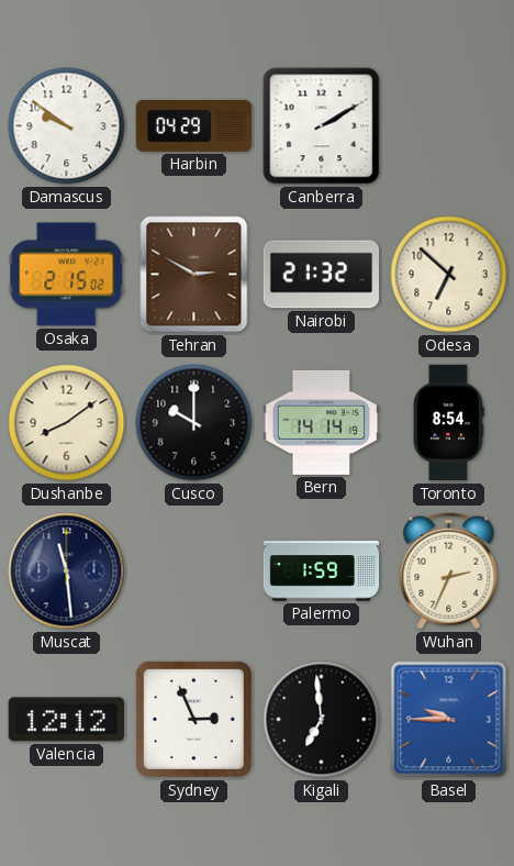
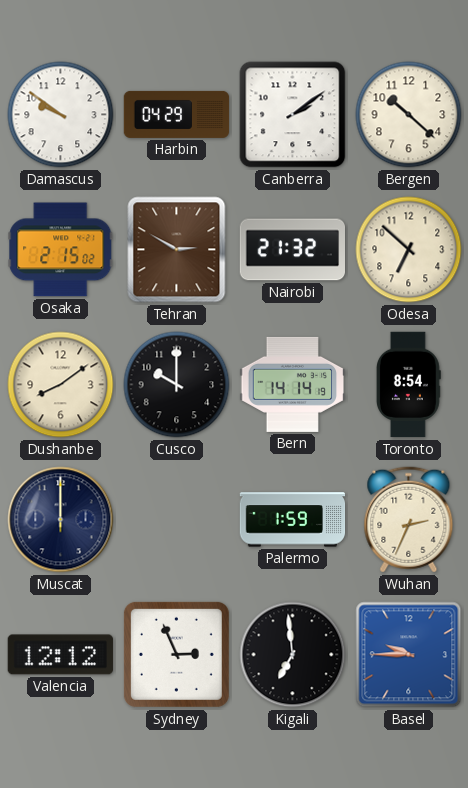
Canberra: 2:10 -> 2:09 (293, 115)
Bergen: none -> 10:22 (409, 115)
Muscat: 11:29 -> 12:00 (61, 520)
